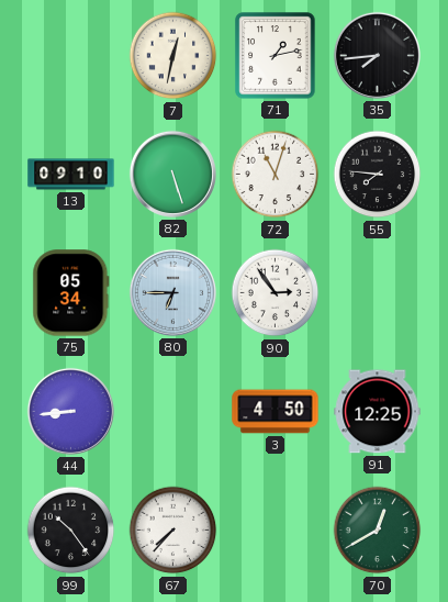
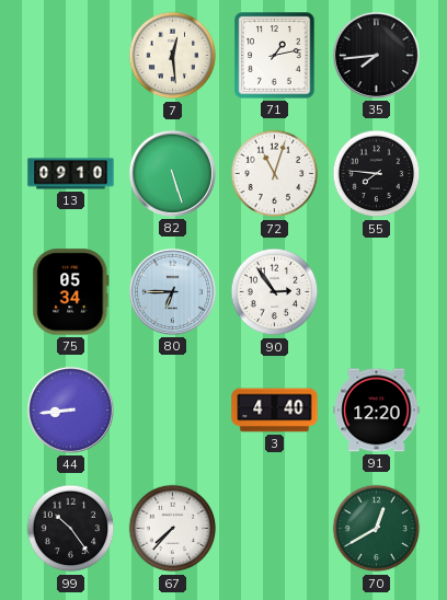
7: 12:32 -> 12:29 (173, 56)
3: 4:50 -> 4:40 (275, 411)
91: 12:25 -> 12:20 (377, 411)
